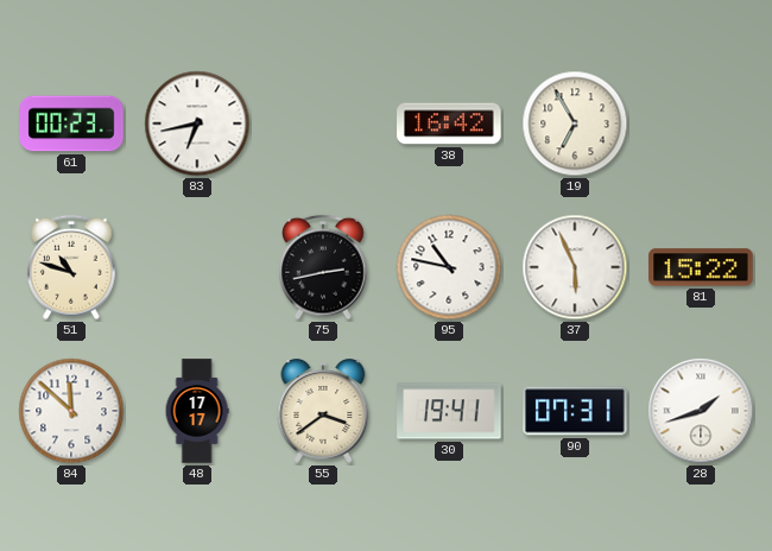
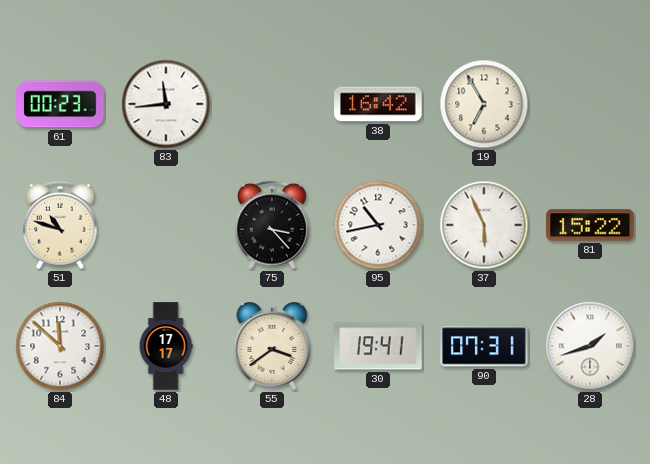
83: 6:43 -> 11:44 (166, 104)
75: 2:43 -> 3:23 (272, 225)
95: 10:47 -> 10:43 (378, 225)
